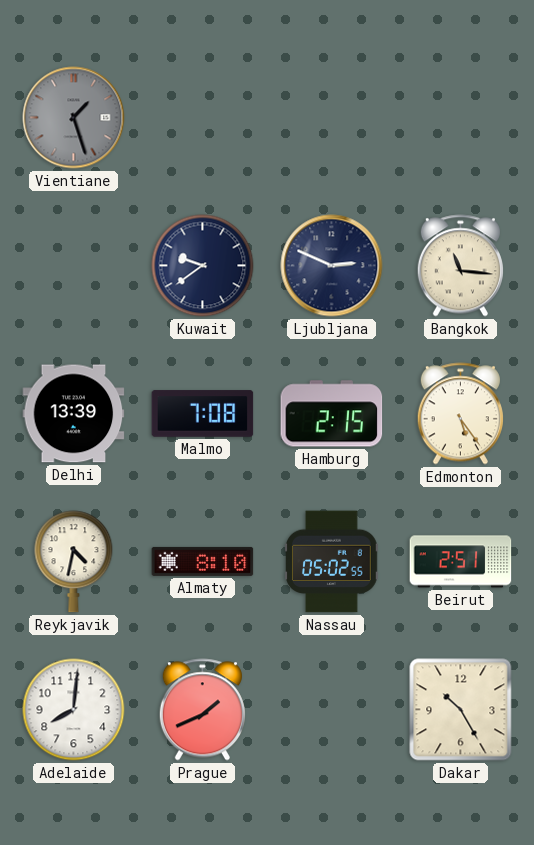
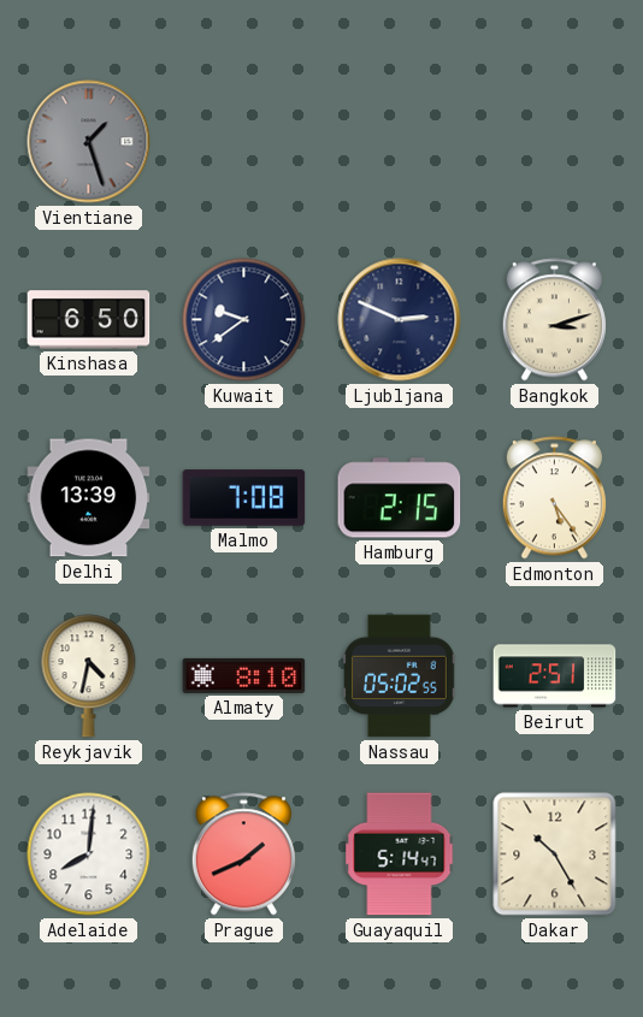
Kinshasa: none -> 6:50 (89, 320)
Bangkok: 11:16 -> 3:12 (554, 320)
Guayaquil: none -> 5:14 (400, 855)
